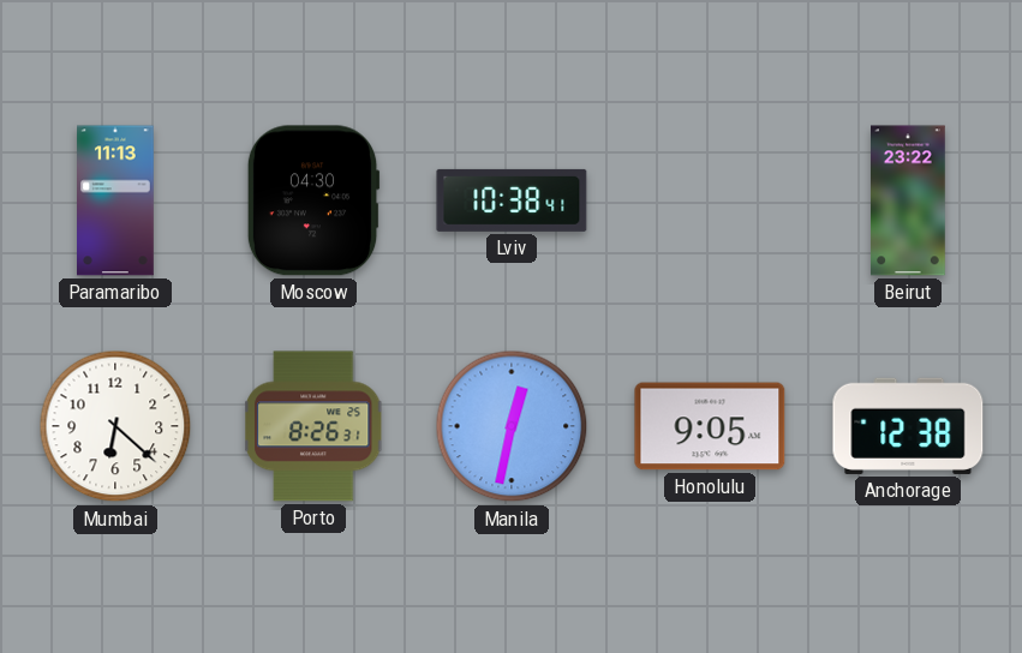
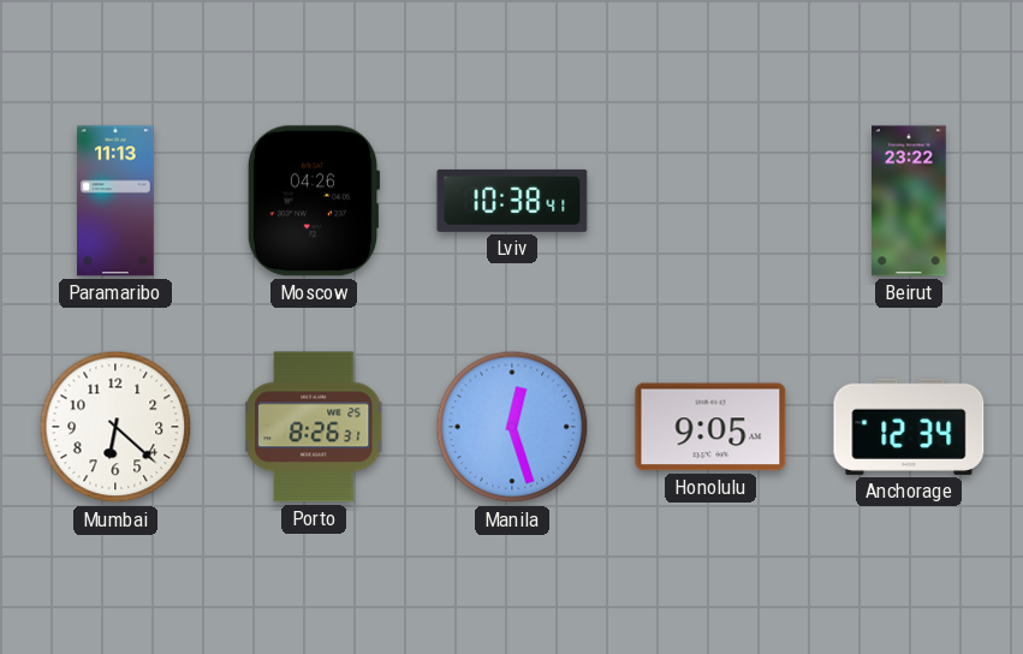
Moscow: 04:30 -> 04:26 (314, 201)
Manila: 12:32 -> 12:27 (512, 427)
Anchorage: 12:38 -> 12:34 (909, 427)
